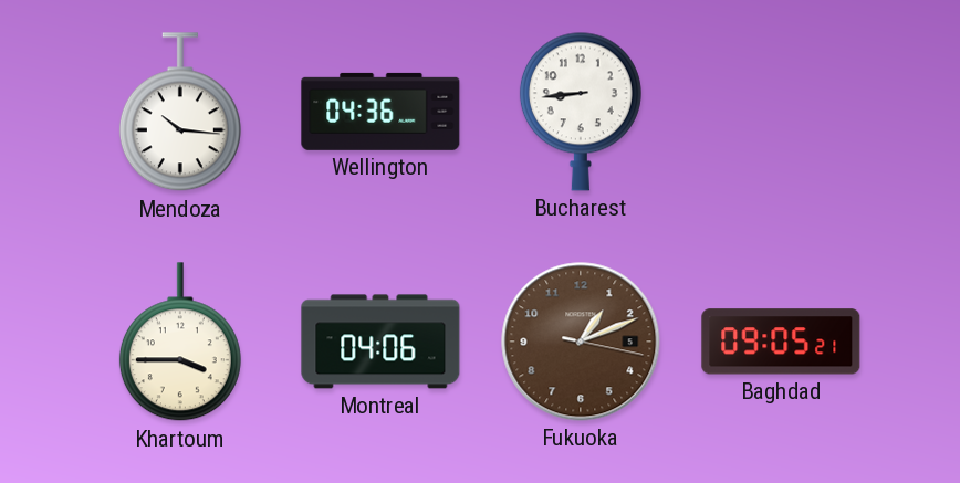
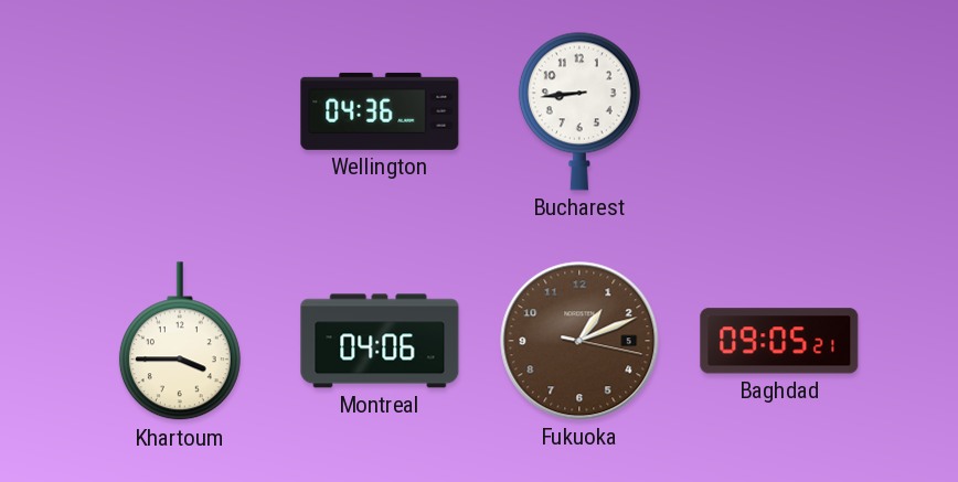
Mendoza: 10:16 -> none (180, 113)
